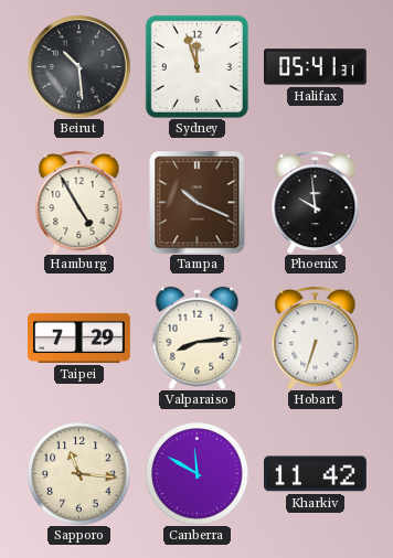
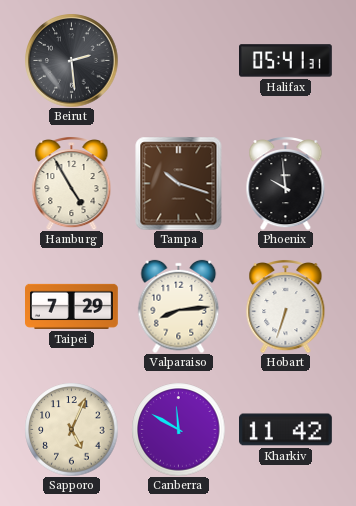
Beirut: 10:29 -> 2:29 (71, 60)
Sydney: 11:57 -> none (197, 66)
Tampa: 10:19 -> 10:18 (179, 183)
Sapporo: 11:16 -> 5:04 (71, 429)
